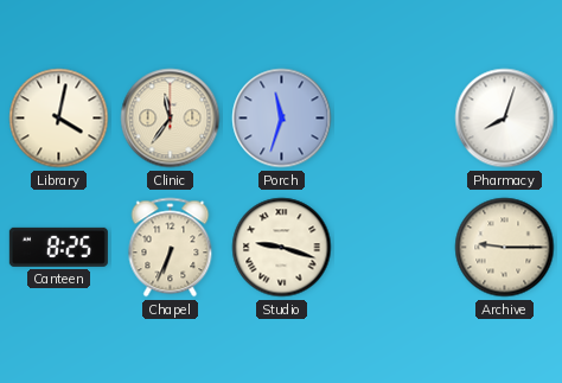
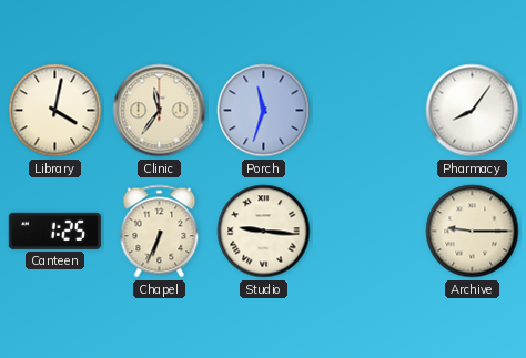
Pharmacy: 8:03 -> 8:06 (473, 111)
Canteen: 8:25 -> 1:25 (54, 231)
Studio: 9:18 -> 9:16 (264, 232)
